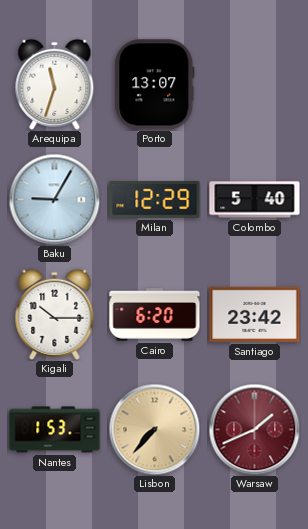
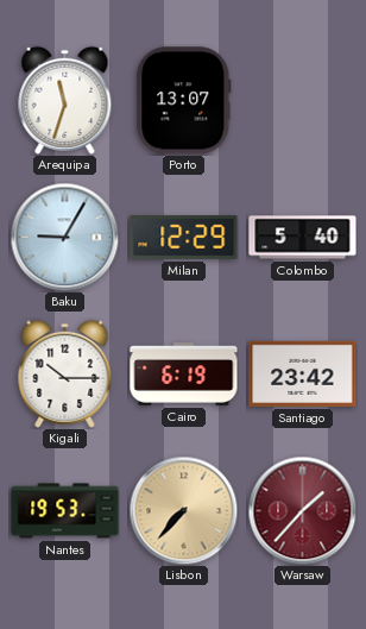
Cairo: 6:20 -> 6:19 (184, 375)
Nantes: 1:53 -> 19:53 (65, 511)
Warsaw: 1:41 -> 1:37 (302, 510)
